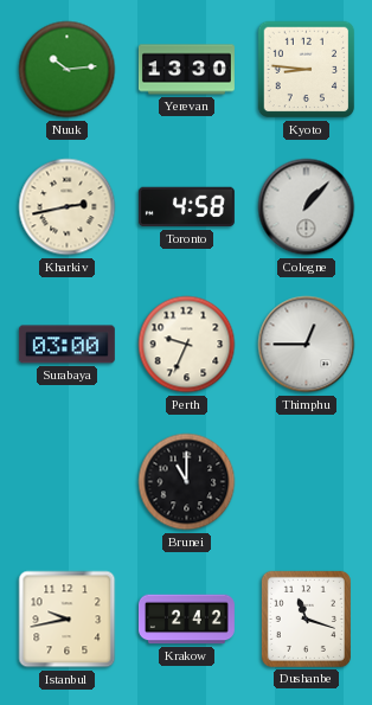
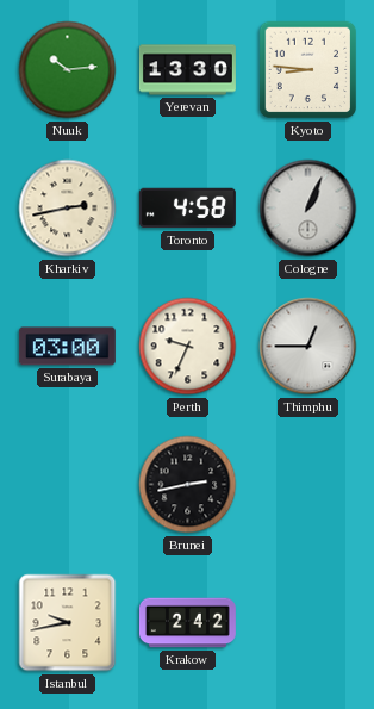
Cologne: 1:07 -> 1:04 (308, 209)
Brunei: 11:00 -> 2:43 (188, 485)
Dushanbe: 11:18 -> none (306, 619)
